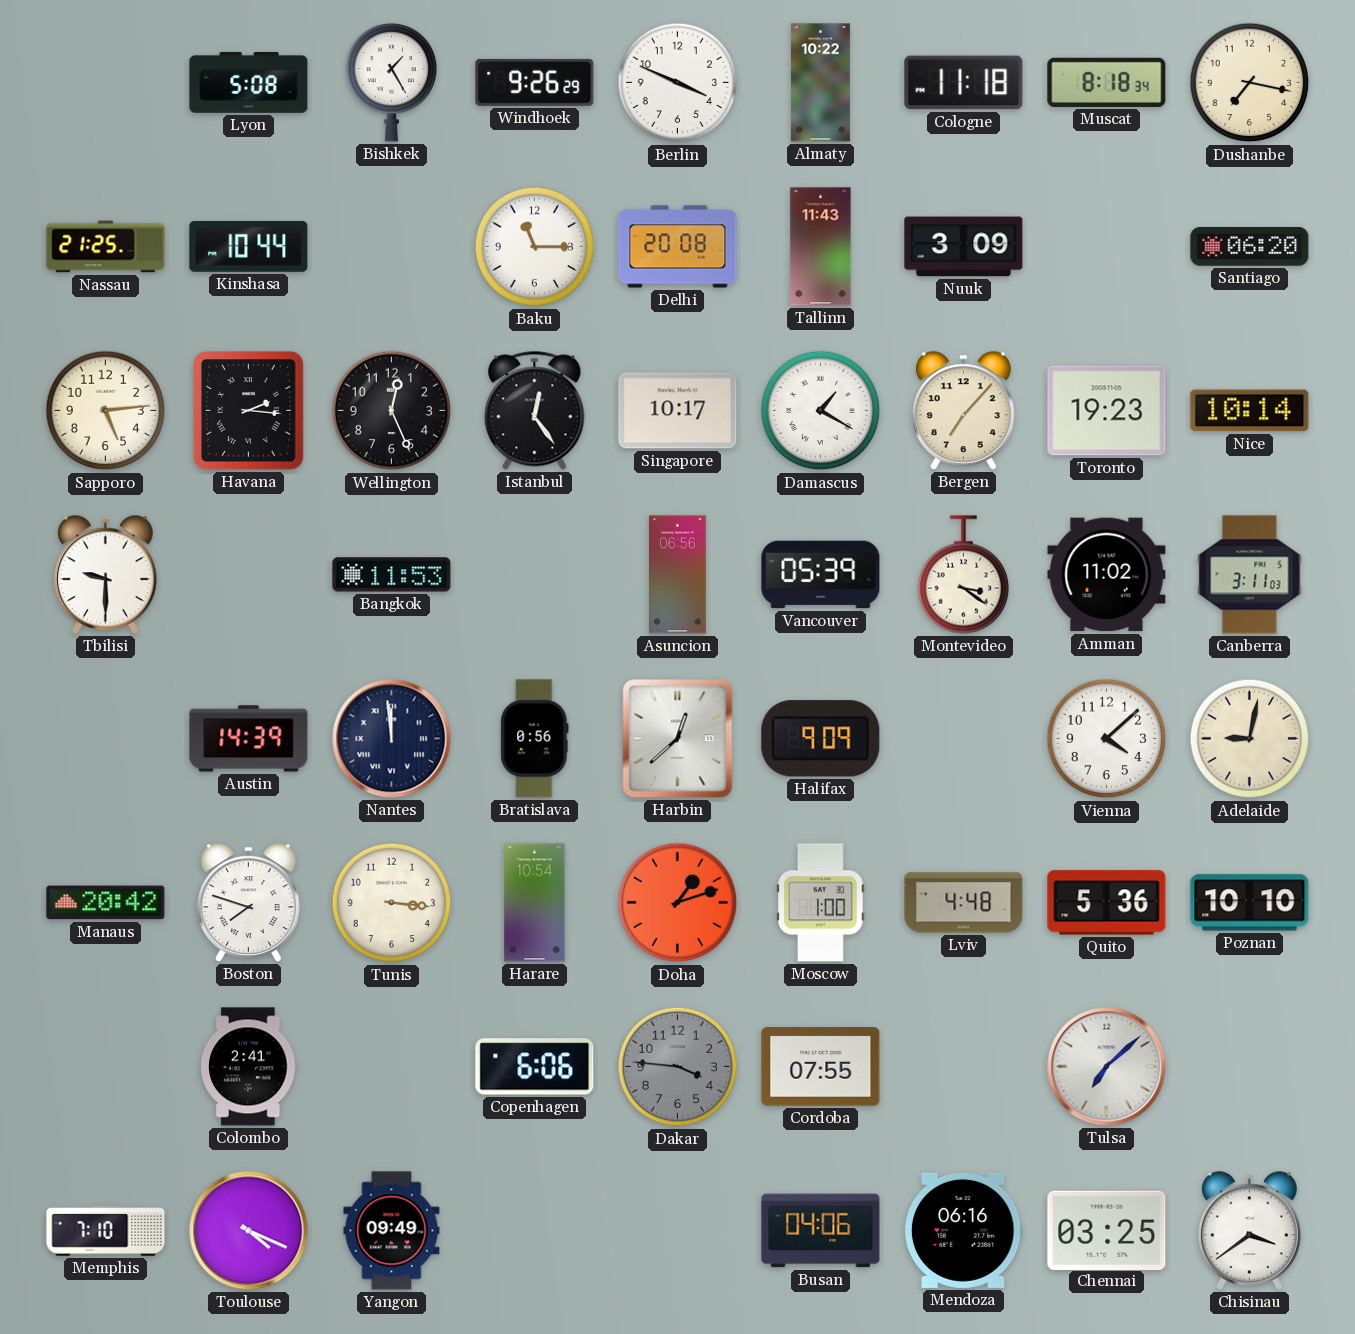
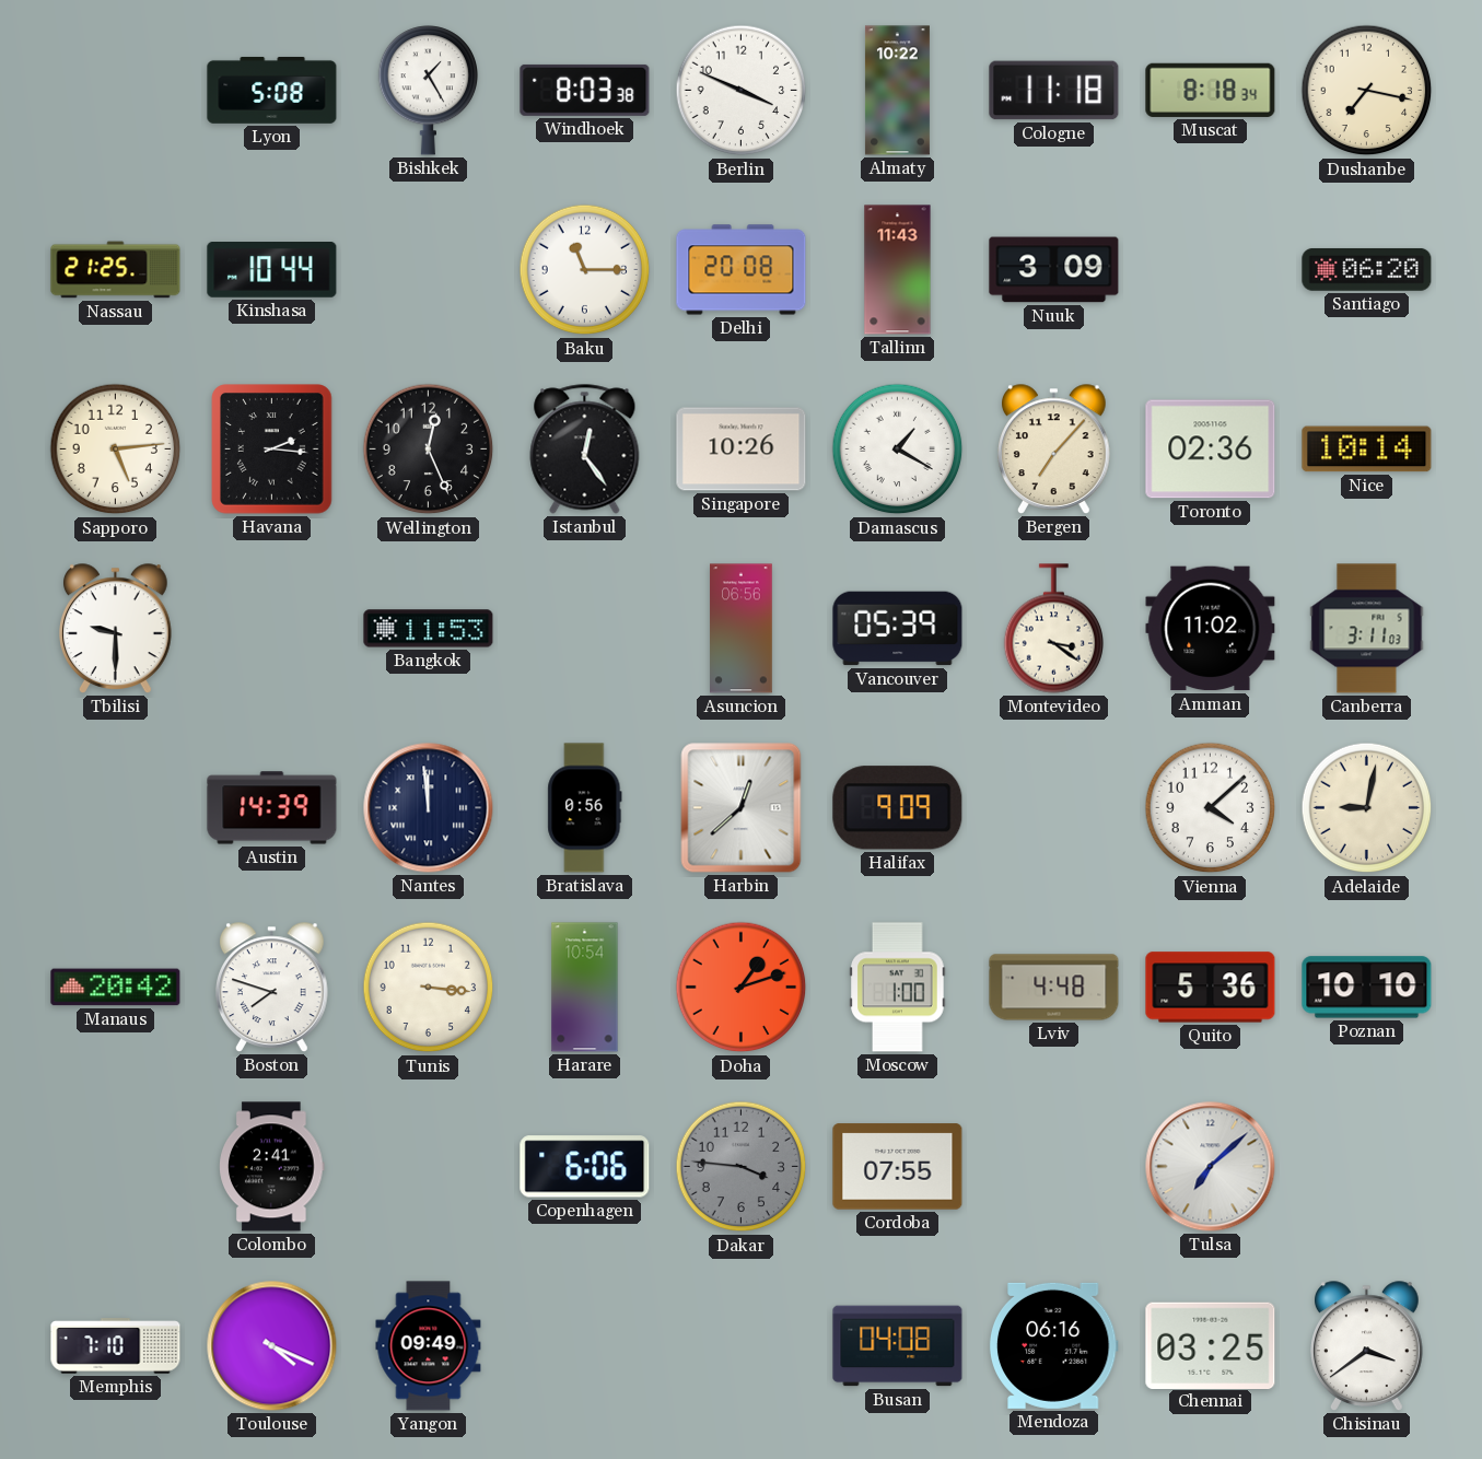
Windhoek: 9:26 -> 8:03 (585, 90)
Singapore: 10:17 -> 10:26 (742, 450)
Toronto: 19:23 -> 02:36 (1211, 450)
Busan: 04:06 -> 04:08 (898, 1346)
